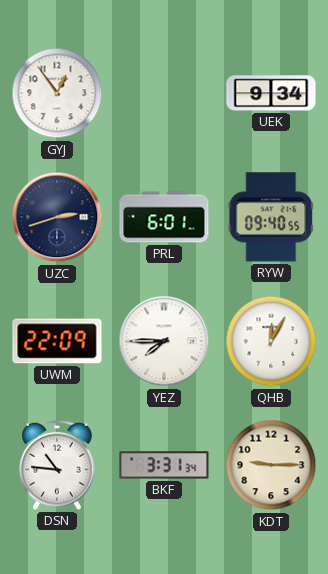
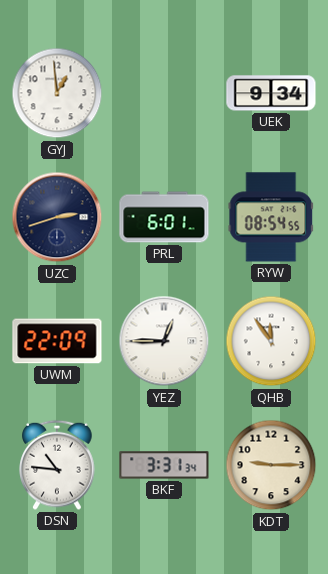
GYJ: 12:54 -> 12:59 (57, 93)
RYW: 09:40 -> 08:54 (271, 217)
YEZ: 7:45 -> 12:45 (164, 341)
QHB: 12:05 -> 11:54 (271, 341)
